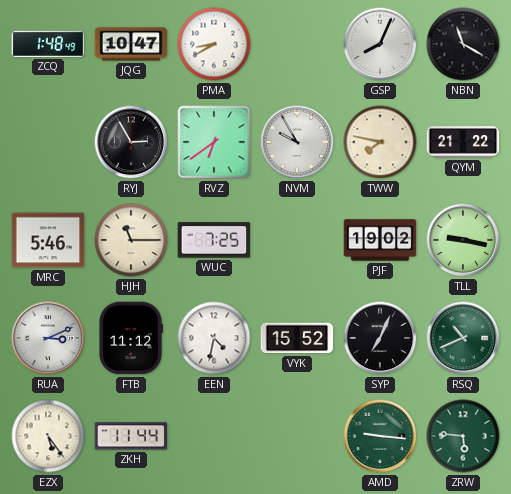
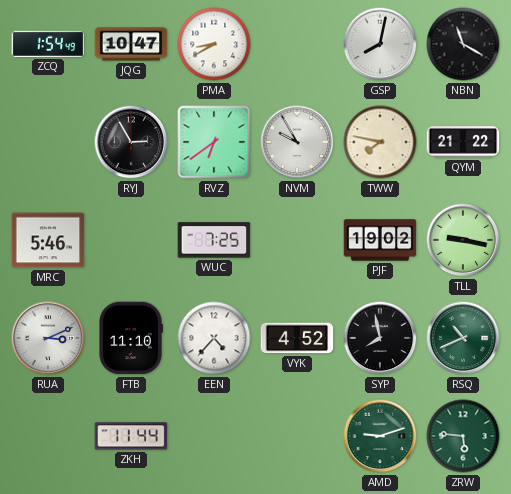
ZCQ: 1:48 -> 1:54 (48, 44)
GSP: 8:04 -> 8:02 (380, 44)
HJH: 11:15 -> none (131, 240)
FTB: 11:12 -> 11:10 (131, 338)
EEN: 4:32 -> 4:37 (214, 338)
VYK: 15:52 -> 4:52 (297, 338)
SYP: 7:04 -> 7:58 (380, 338)
EZX: 5:24 -> none (48, 436)
AMD: 9:16 -> 9:12 (380, 436)
